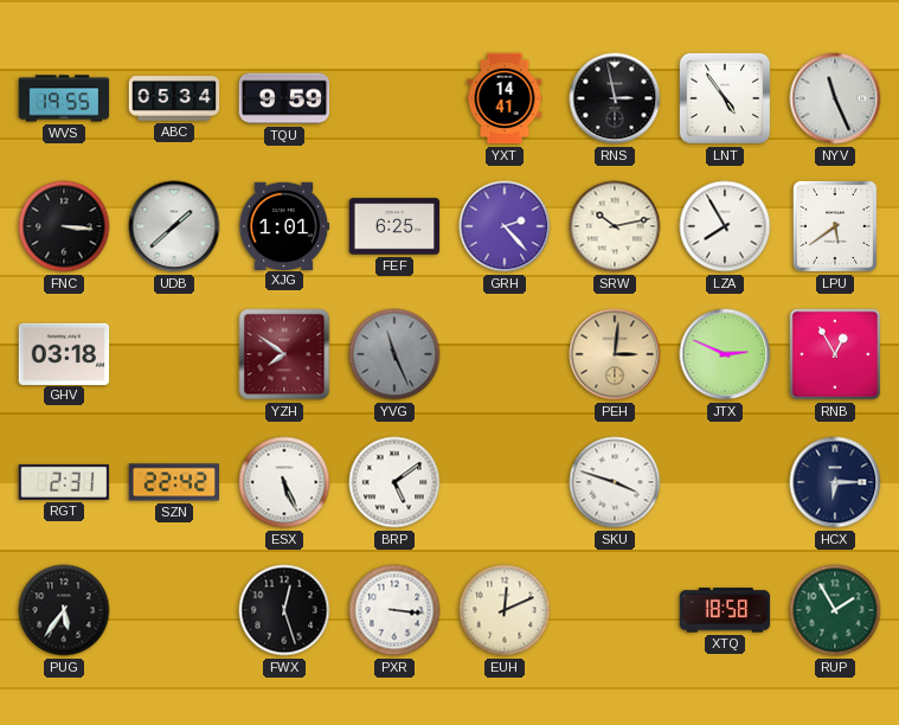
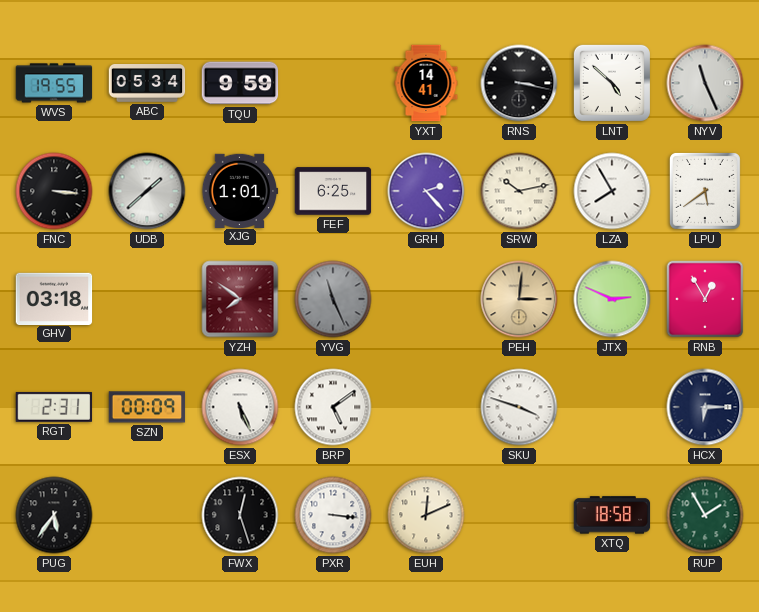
RNS: 2:58 -> 3:17 (519, 83)
LNT: 4:54 -> 4:52 (612, 83)
SZN: 22:42 -> 00:09 (147, 407)
